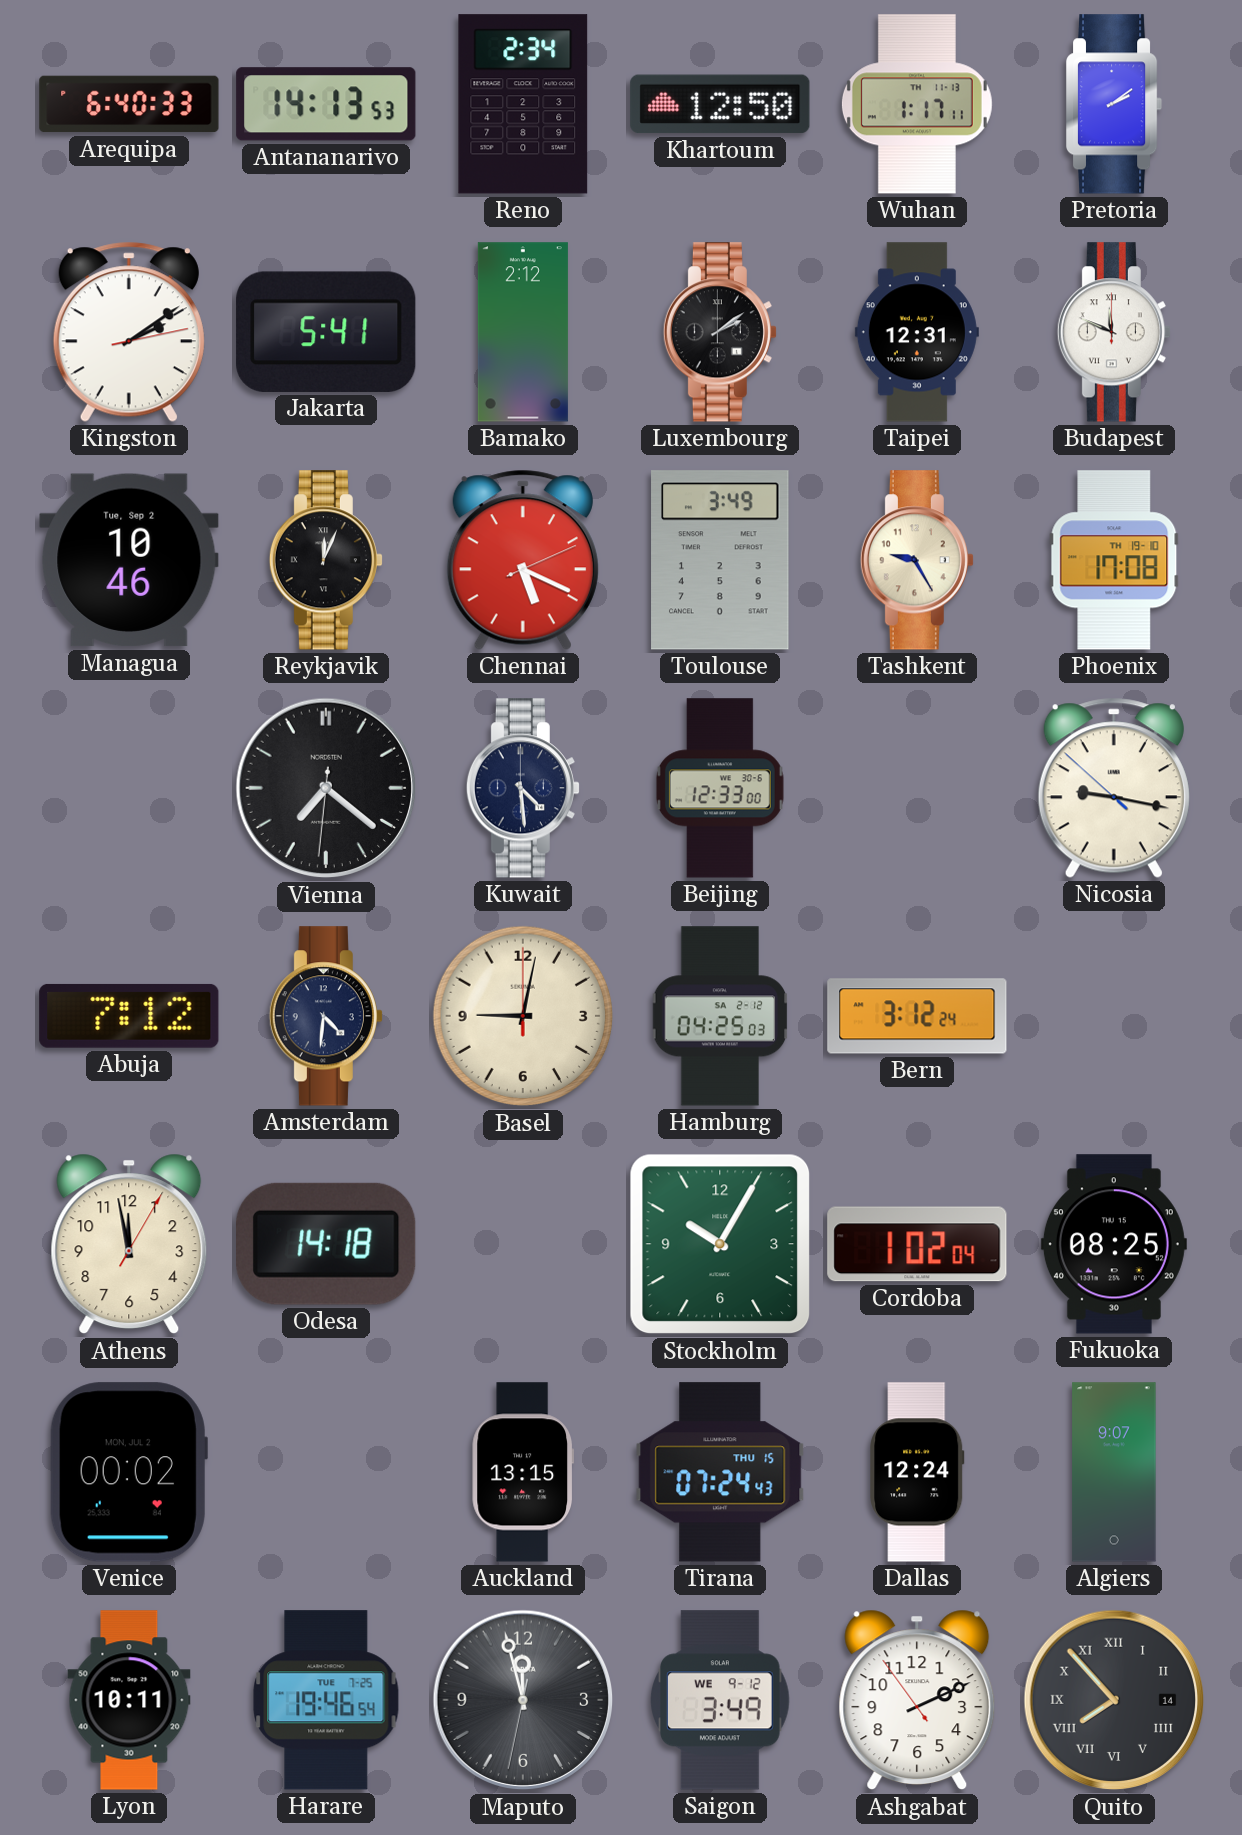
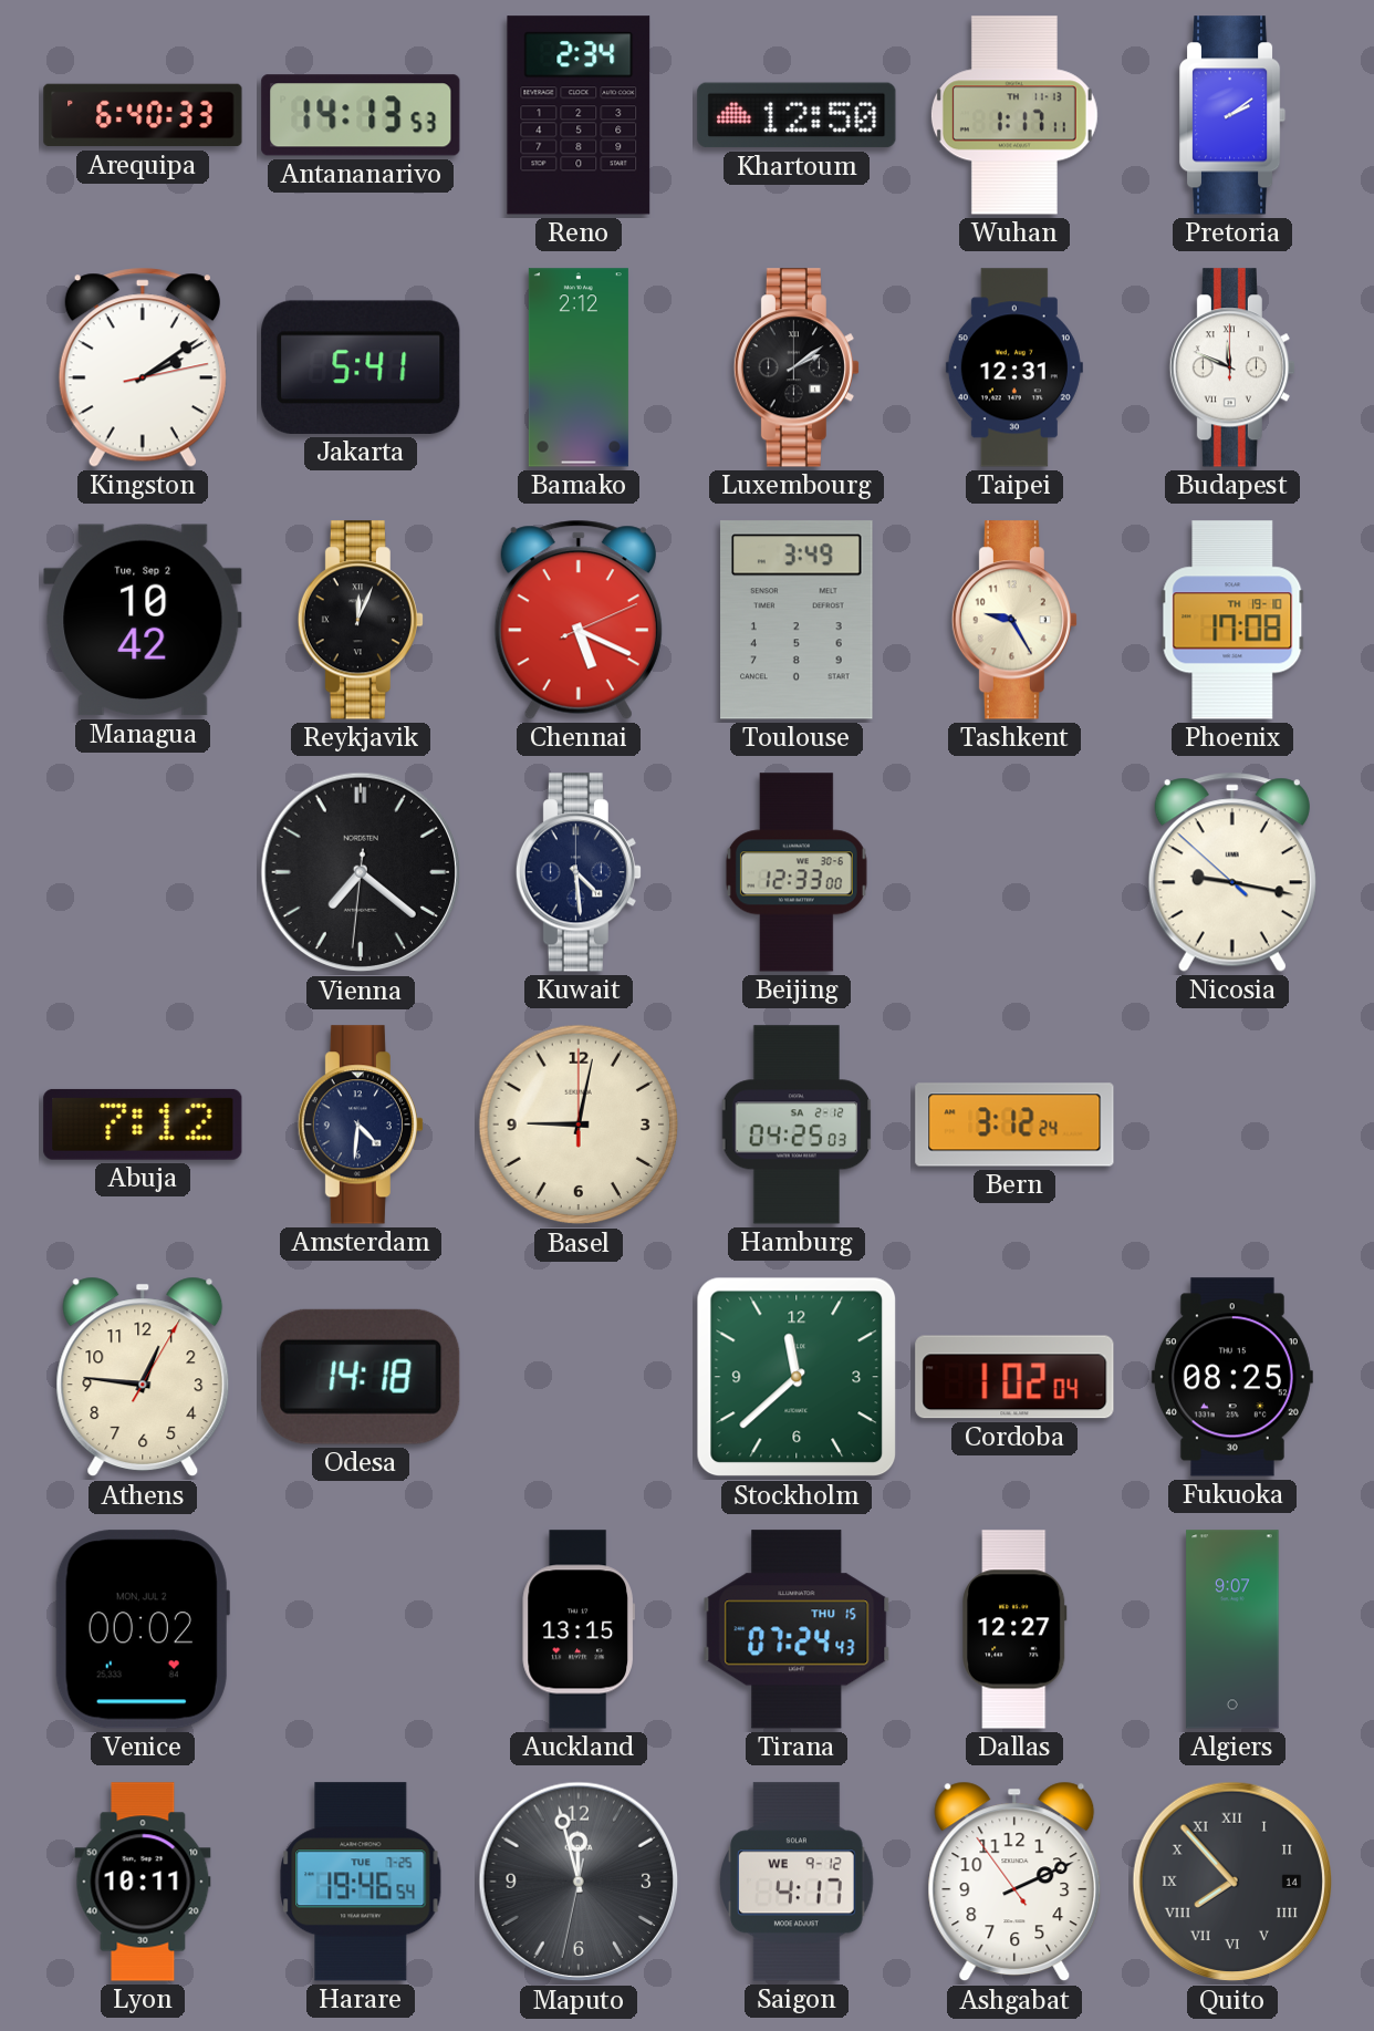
Managua: 10:46 -> 10:42 (143, 620)
Athens: 11:58 -> 12:46 (143, 1377)
Stockholm: 10:05 -> 11:38 (797, 1377)
Dallas: 12:24 -> 12:27 (1014, 1629)
Saigon: 3:49 -> 4:17 (797, 1882)
